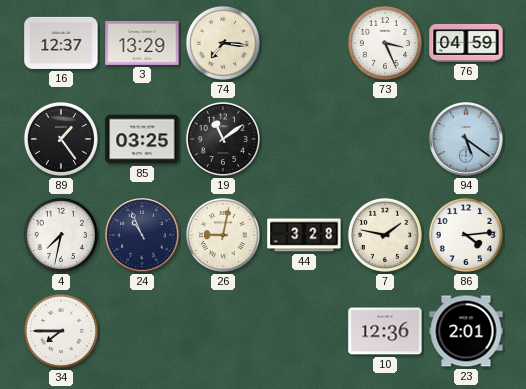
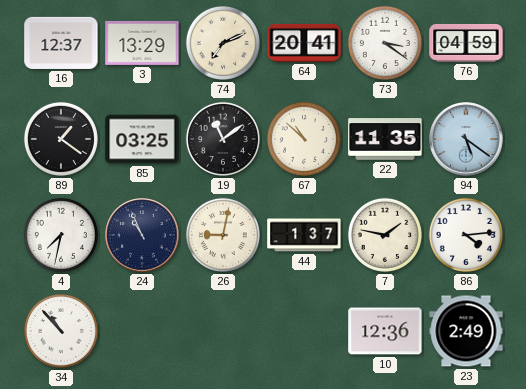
74: 7:16 -> 7:11 (223, 43)
64: none -> 20:41 (304, 43)
73: 3:26 -> 3:21 (385, 43)
89: 1:24 -> 1:21 (61, 139)
67: none -> 10:52 (304, 139)
22: none -> 11:35 (385, 139)
44: 3:28 -> 1:37 (304, 235)
34: 7:45 -> 10:53 (61, 331)
23: 2:01 -> 2:49 (466, 331)
